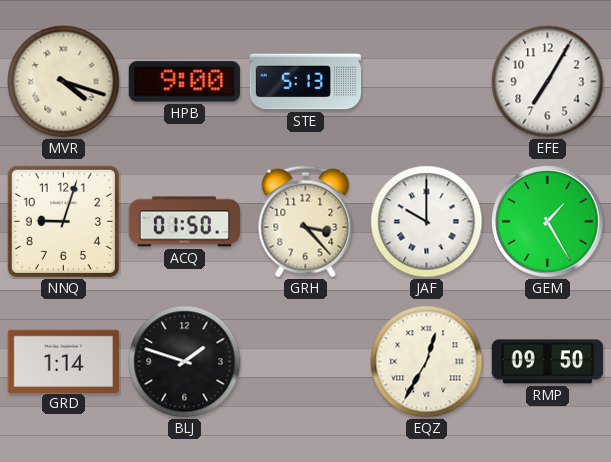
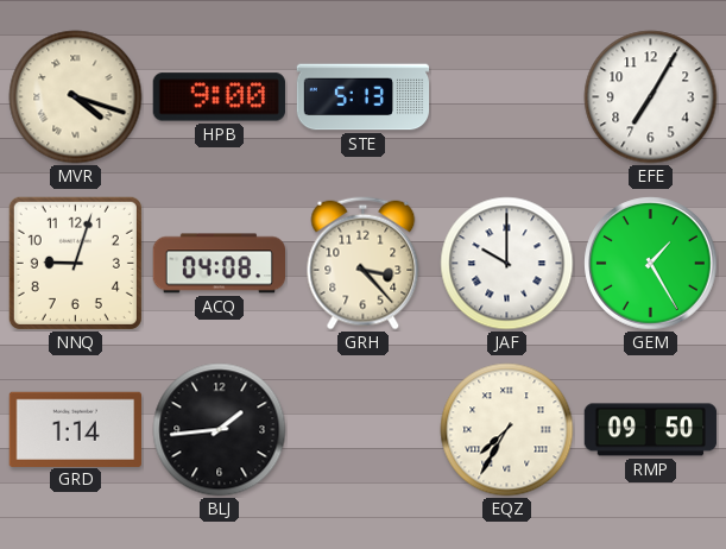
ACQ: 01:50 -> 04:08 (220, 264)
BLJ: 1:48 -> 1:44 (220, 430)
EQZ: 12:35 -> 7:35 (507, 430)
